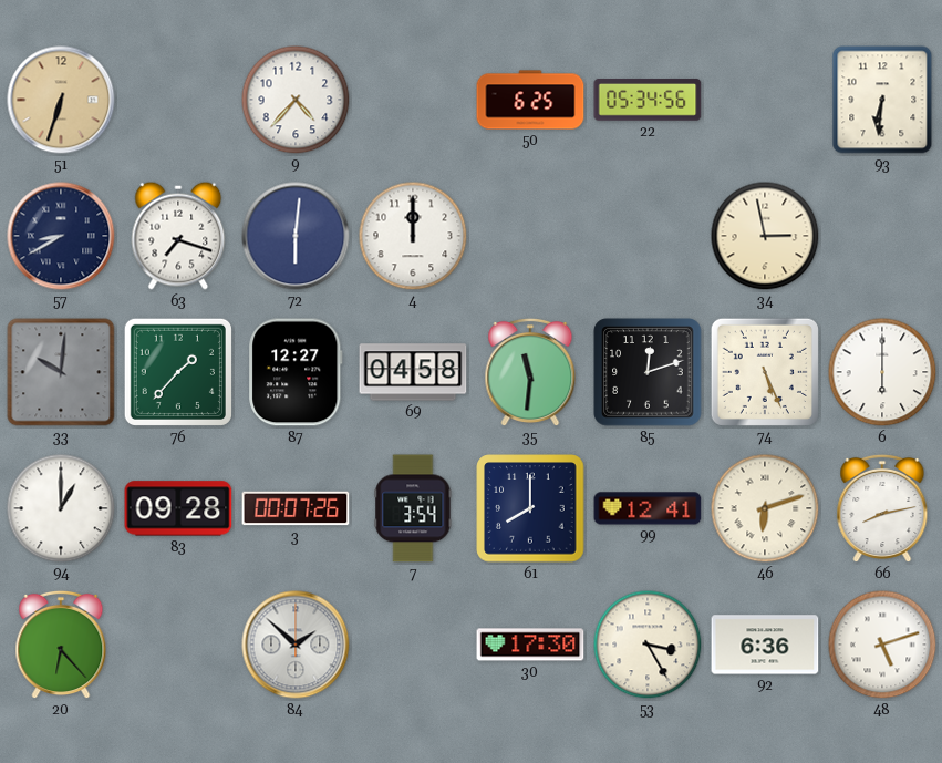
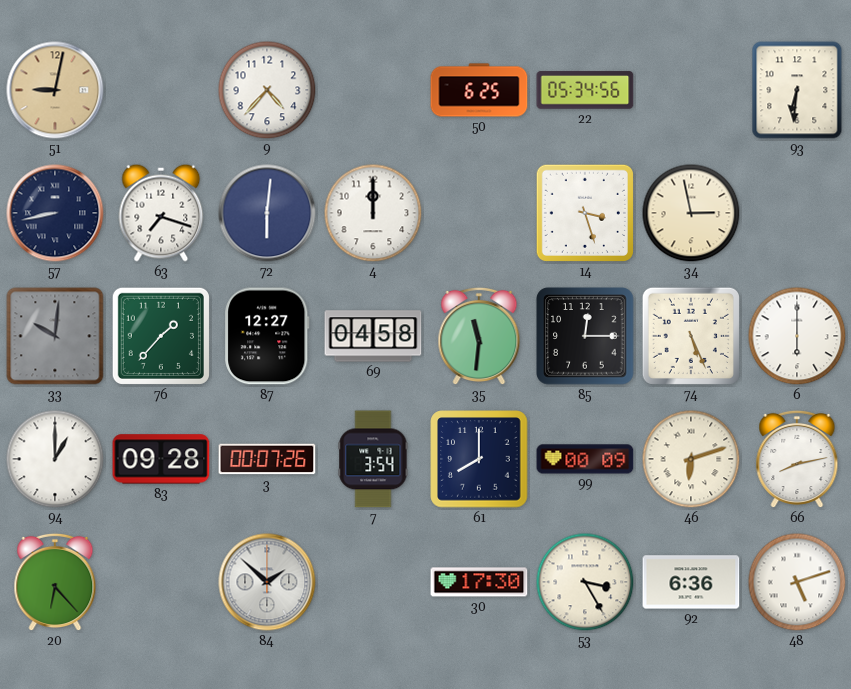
51: 6:33 -> 9:02 (55, 90)
57: 8:40 -> 8:43 (55, 213)
14: none -> 3:27 (585, 213)
85: 12:12 -> 12:15 (585, 336)
99: 12:41 -> 00:09 (585, 459)
